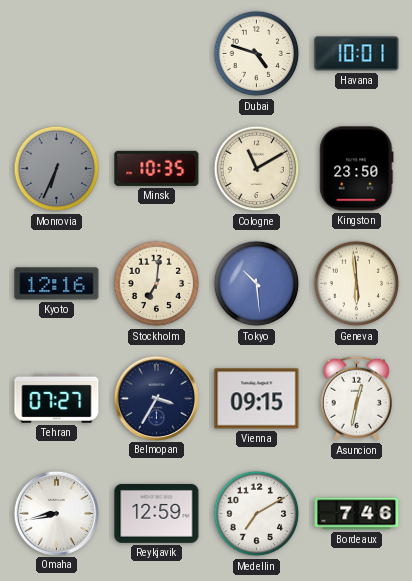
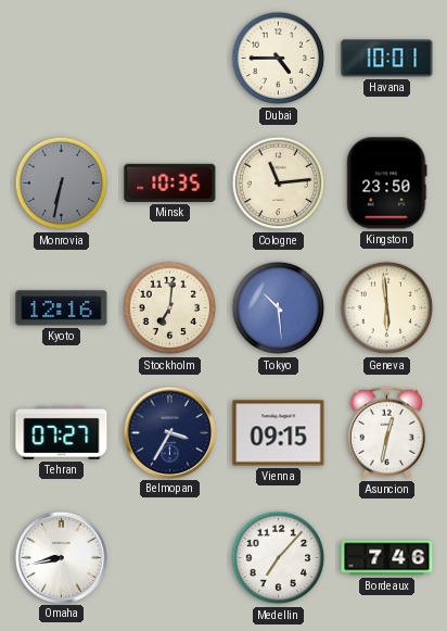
Dubai: 4:48 -> 4:45 (279, 59)
Monrovia: 6:34 -> 6:32 (62, 184)
Cologne: 11:10 -> 11:14 (279, 184)
Reykjavik: 12:59 -> none (157, 513)
Medellin: 7:10 -> 7:07 (279, 558)
